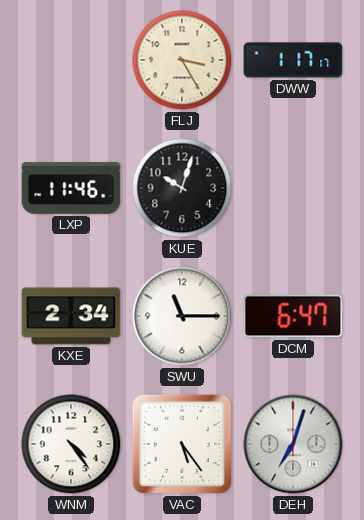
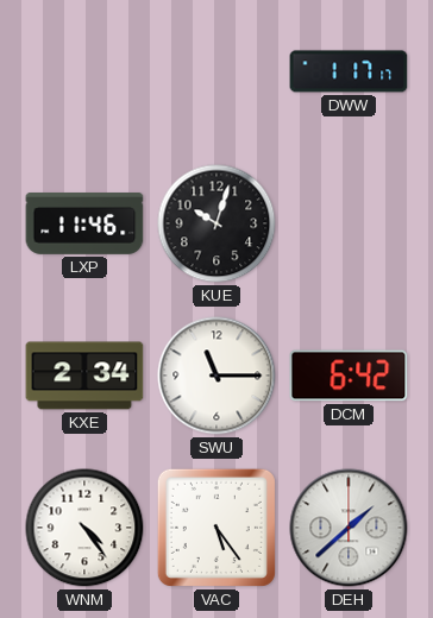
FLJ: 3:25 -> none (182, 60)
DCM: 6:47 -> 6:42 (349, 376)
DEH: 7:03 -> 1:38 (349, 528)
